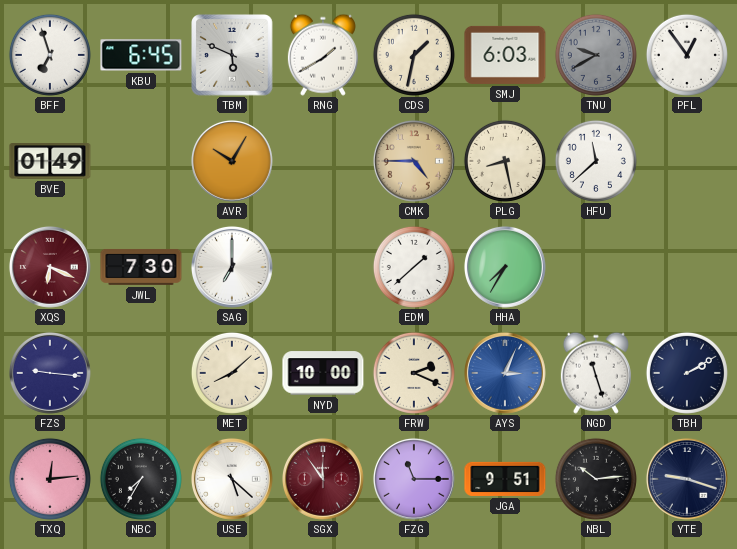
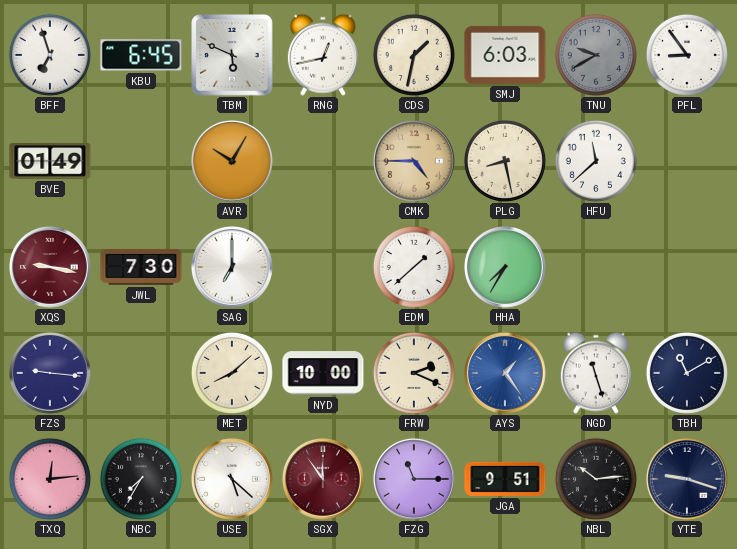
RNG: 1:40 -> 12:43 (323, 55)
PFL: 12:54 -> 8:54 (687, 55)
XQS: 6:19 -> 9:17 (50, 267)
AYS: 3:04 -> 1:24 (505, 373)
TBH: 2:10 -> 11:10 (687, 373)
